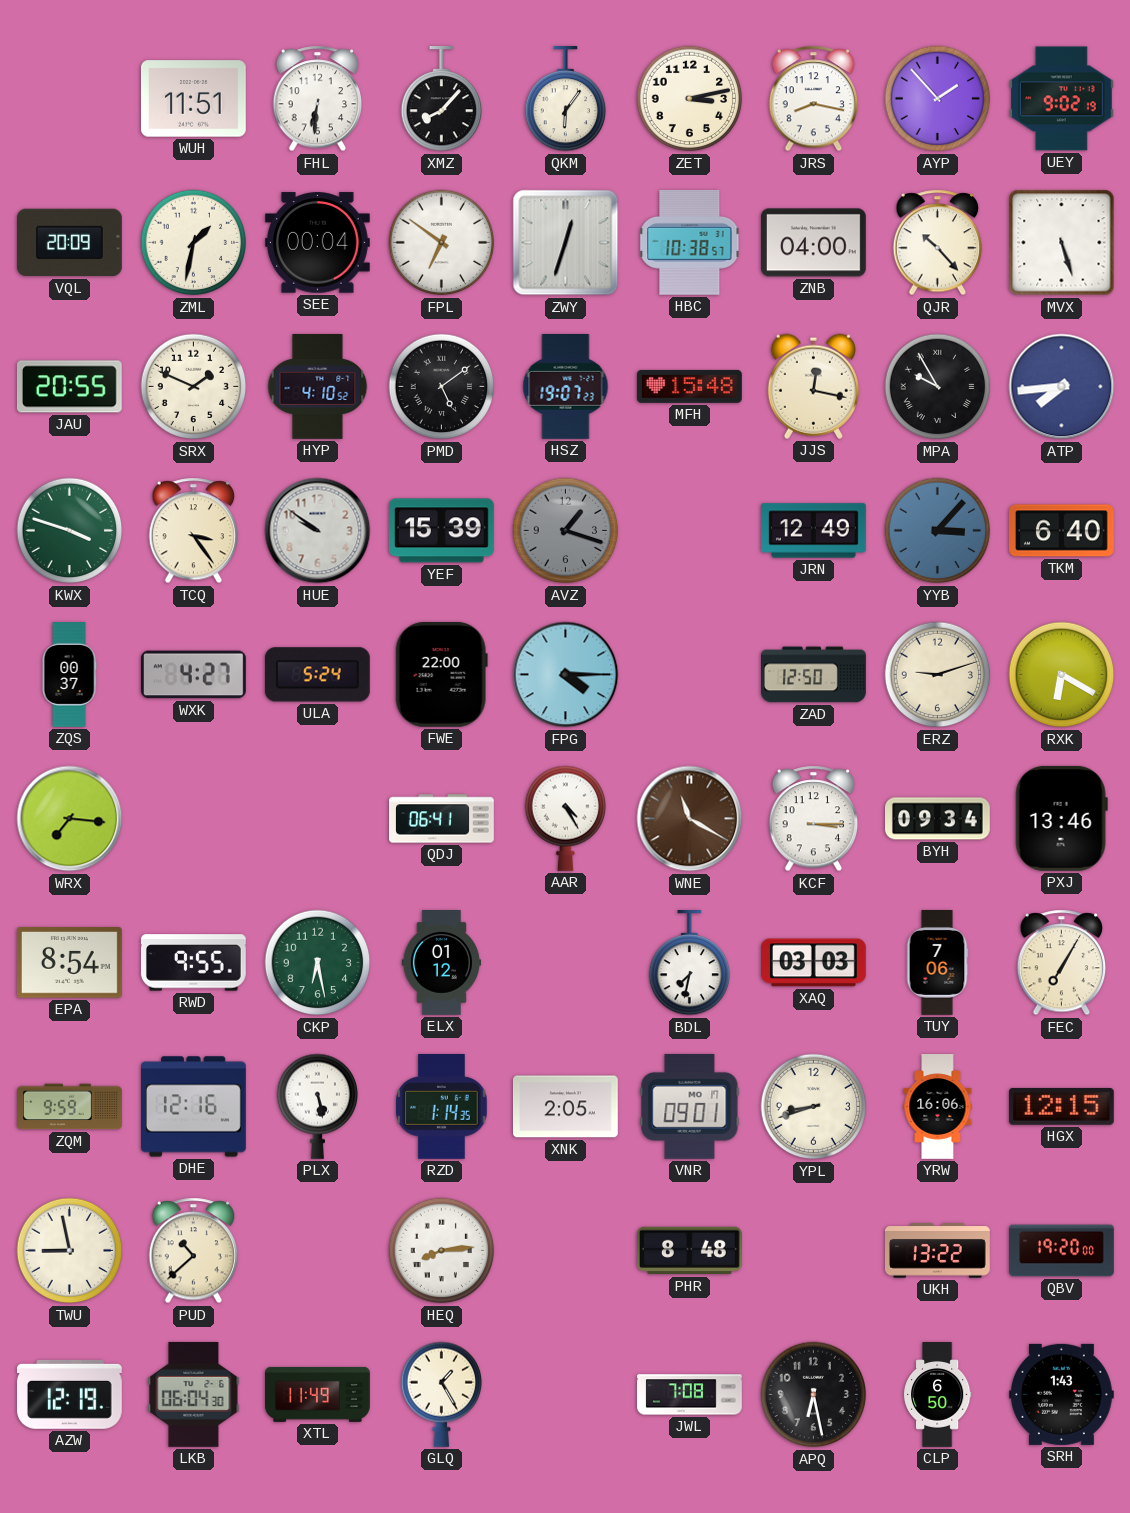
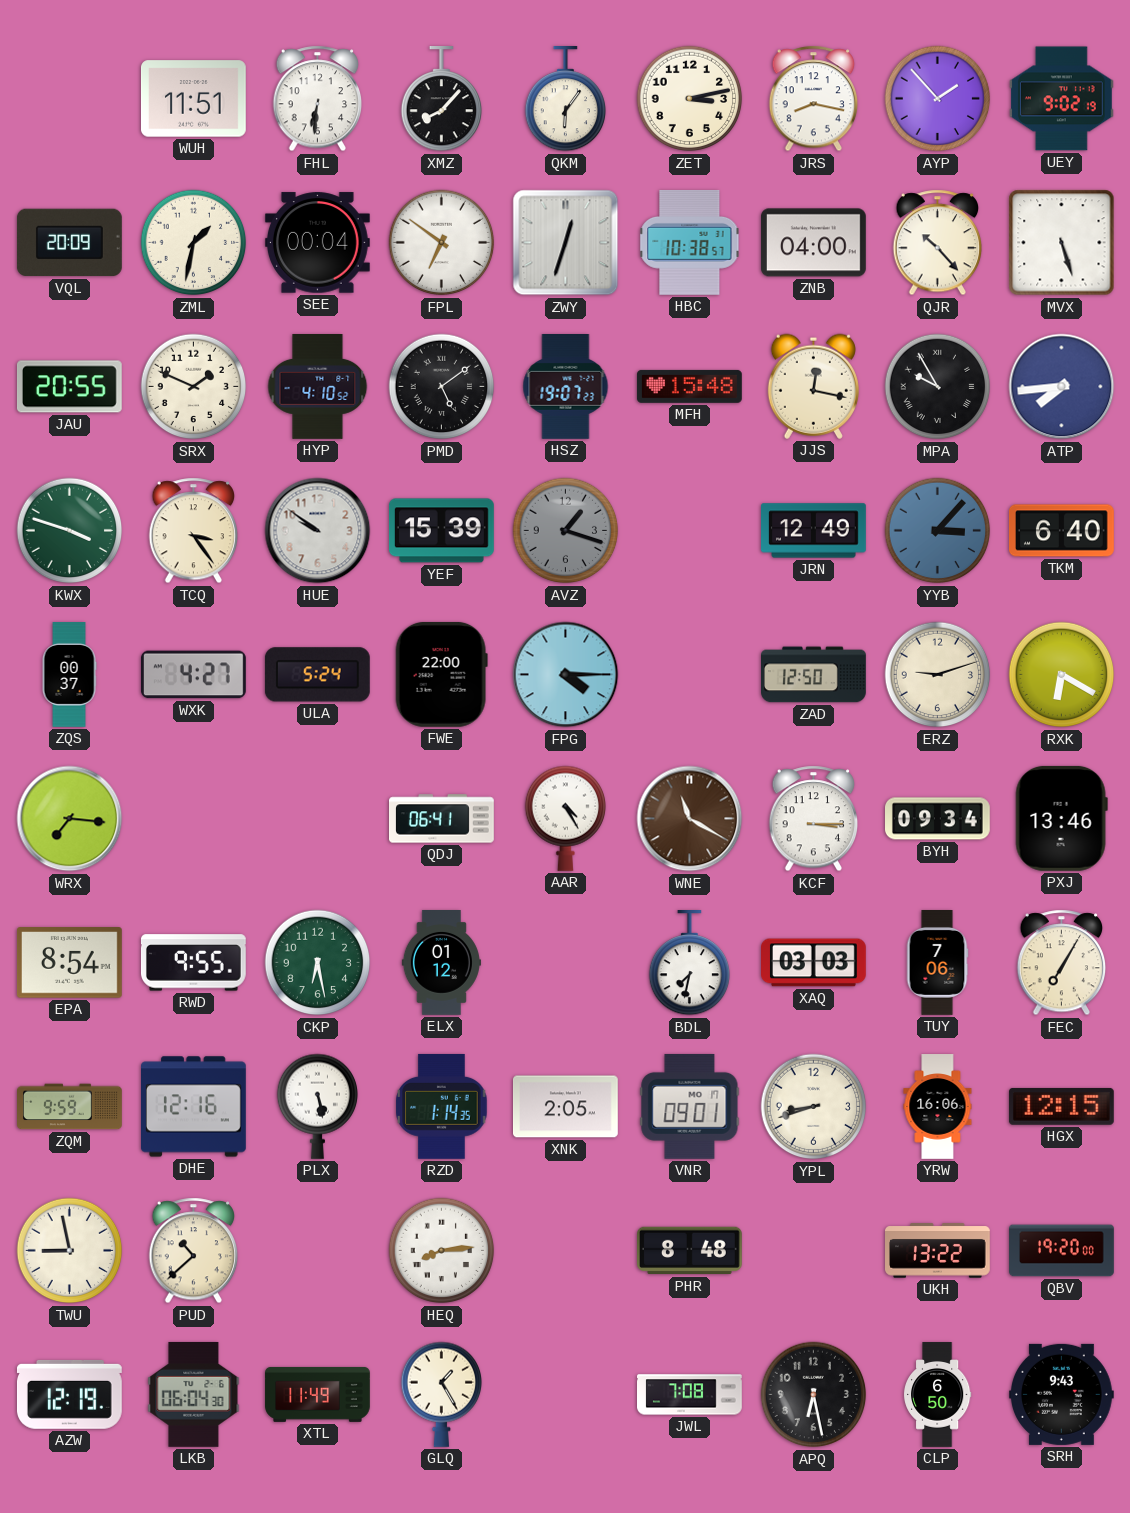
SRH: 1:43 -> 9:43 (1061, 1394)
